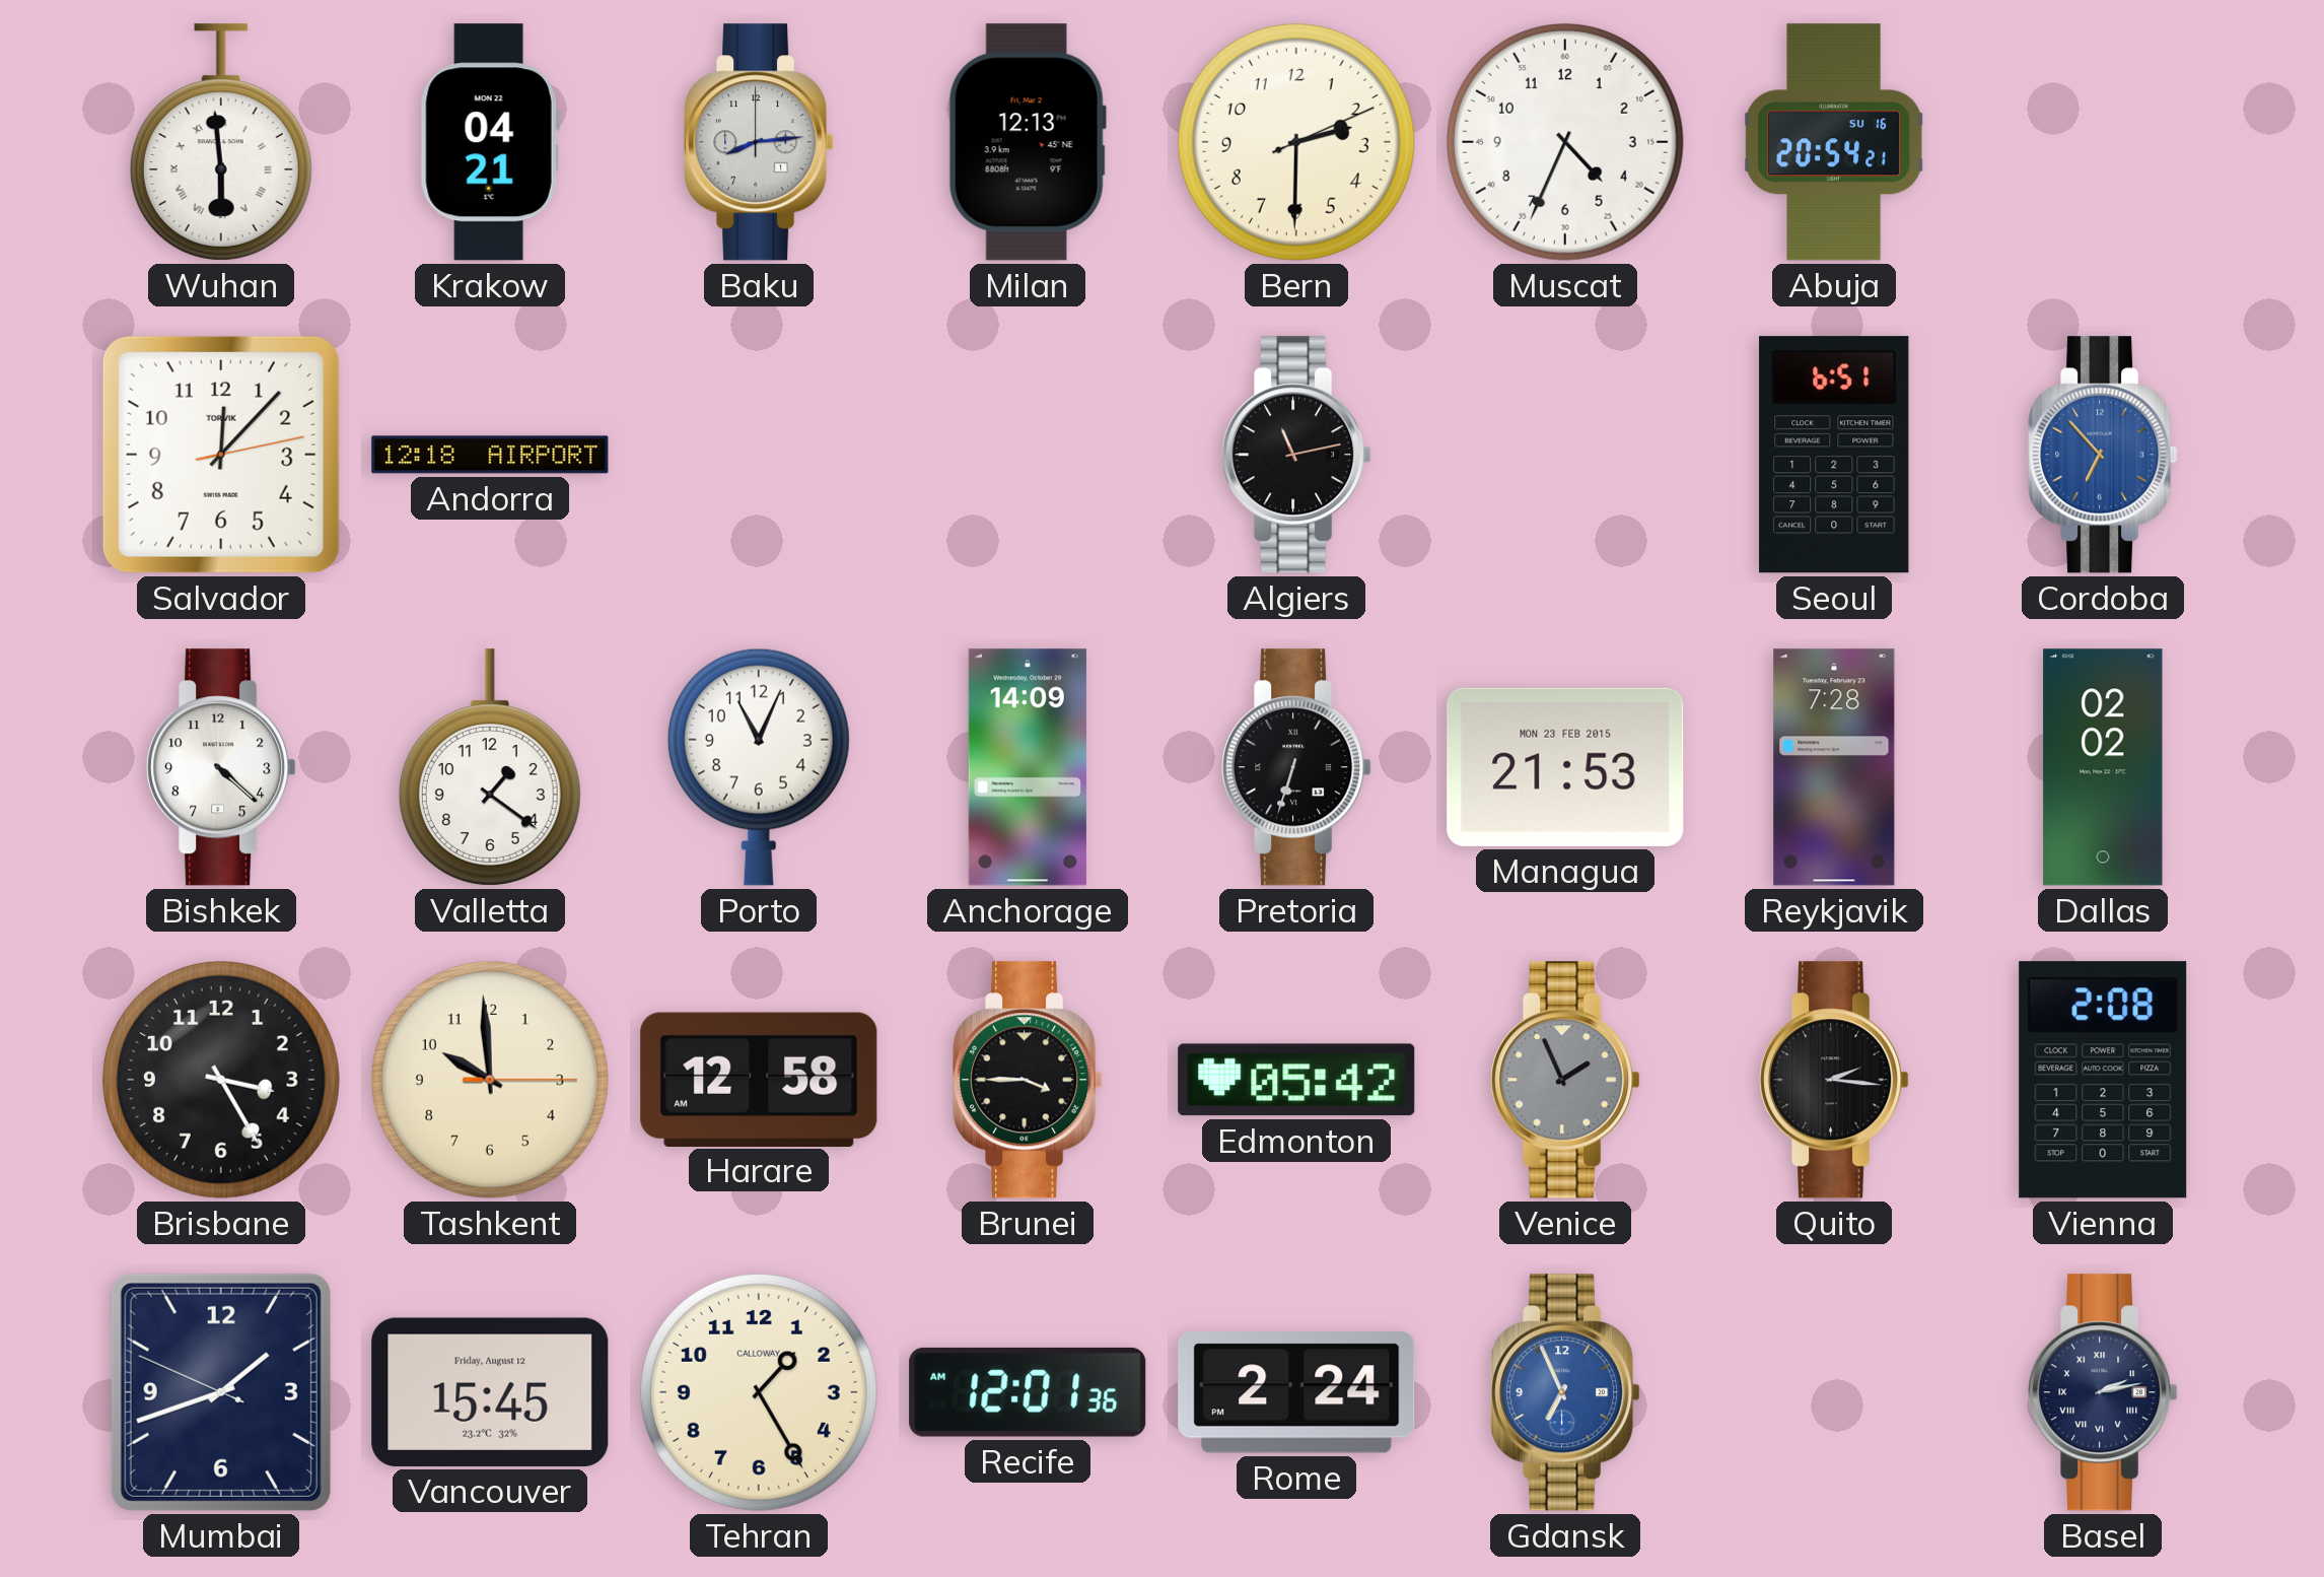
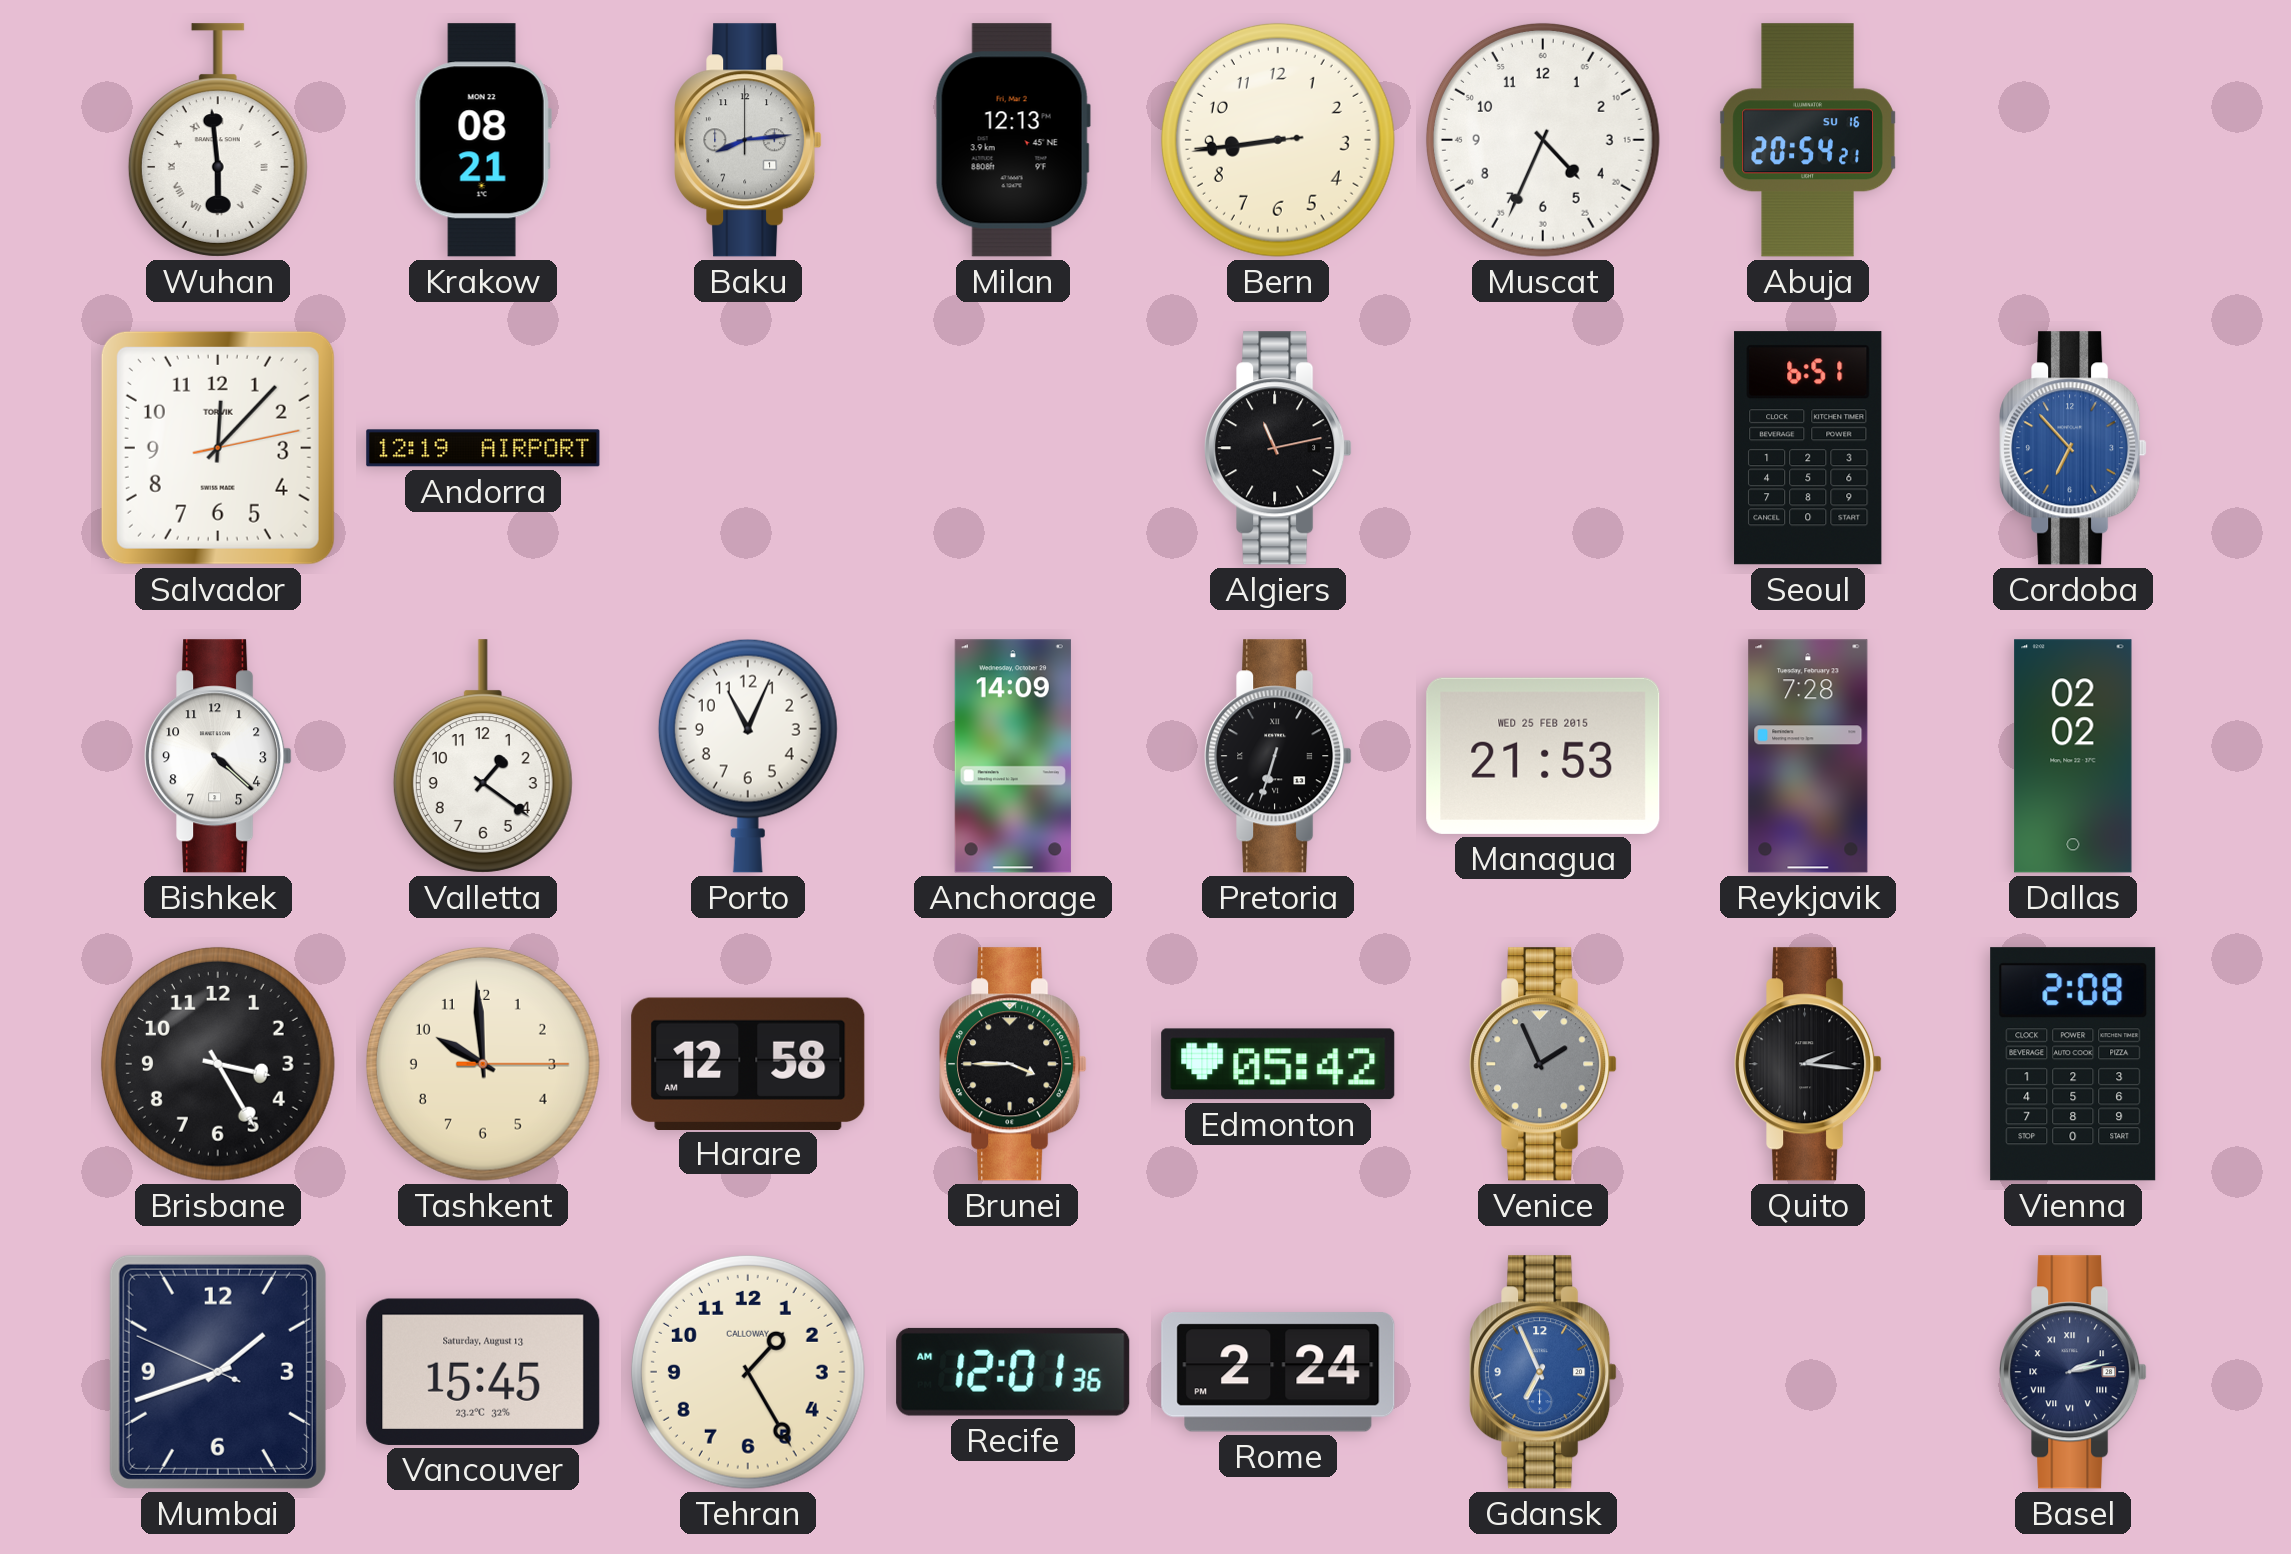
Krakow: 04:21 -> 08:21 (483, 140)
Bern: 2:30 -> 8:43 (1278, 140)
Andorra: 12:18 -> 12:19 (483, 448)
Managua date: MON 23 FEB 2015 -> WED 25 FEB 2015 (1543, 756)
Vancouver date: Friday, August 12 -> Saturday, August 13 (483, 1372)
